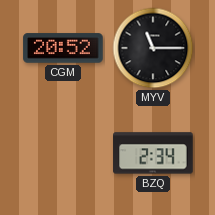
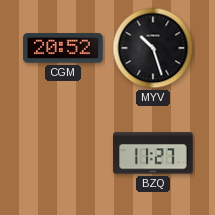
MYV: 11:15 -> 10:27 (153, 48)
BZQ: 2:34 -> 11:27 (153, 153)
